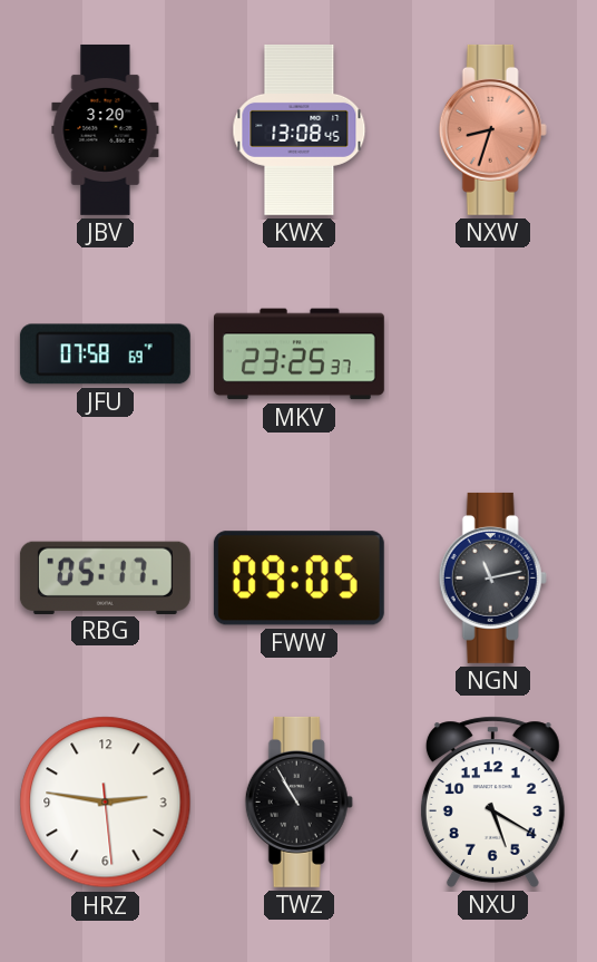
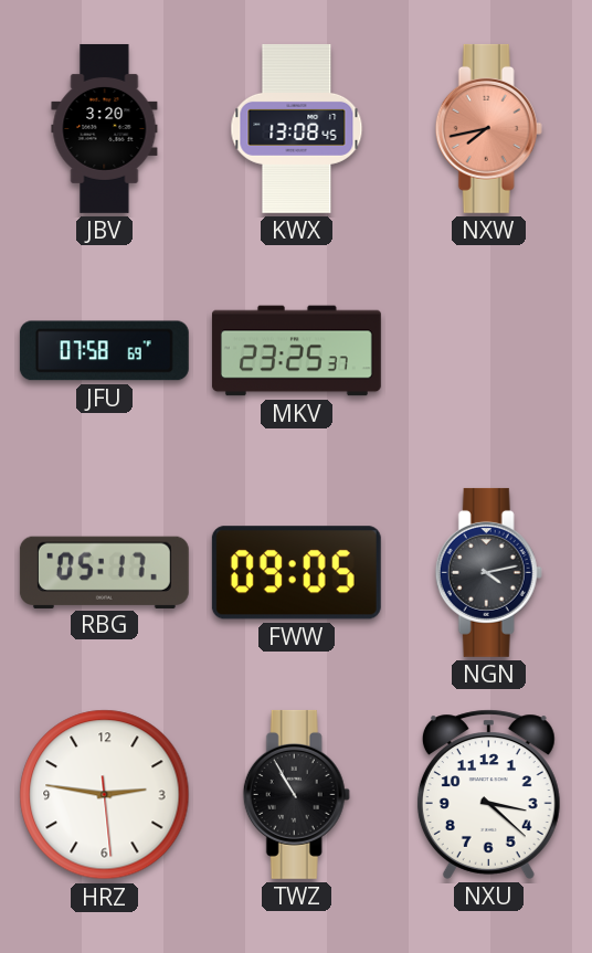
NXW: 8:33 -> 7:43 (488, 128)
NGN: 11:13 -> 4:13 (488, 572)
NXU: 5:20 -> 3:22 (488, 794)
